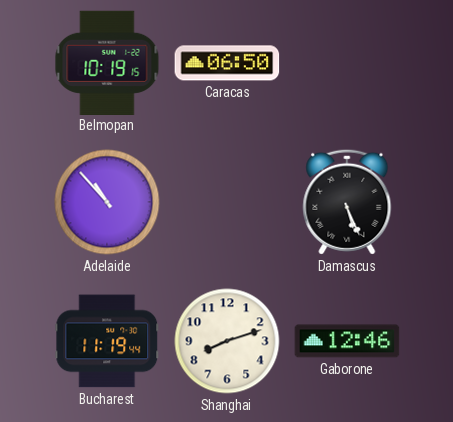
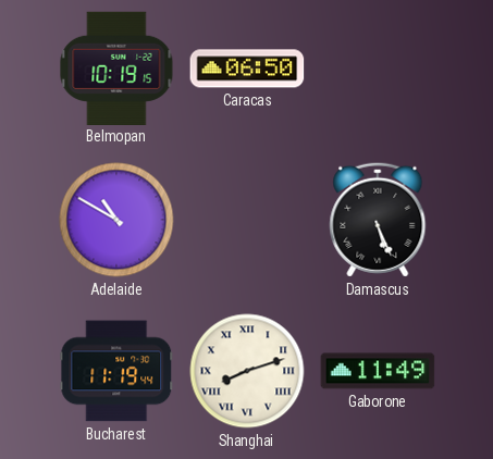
Adelaide: 10:53 -> 10:50 (116, 220)
Shanghai numerals: Arabic -> Roman (247, 371)
Gaborone: 12:46 -> 11:49 (378, 371)
